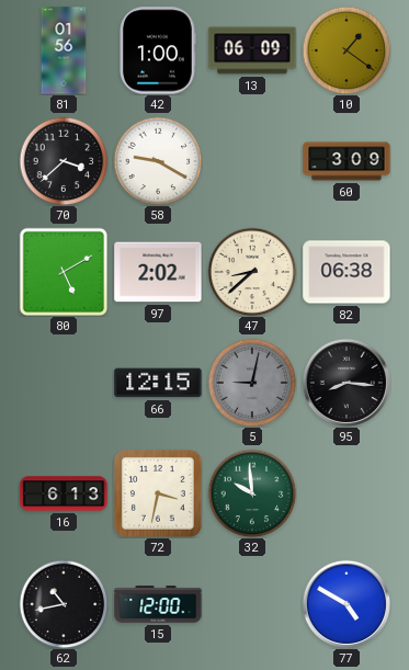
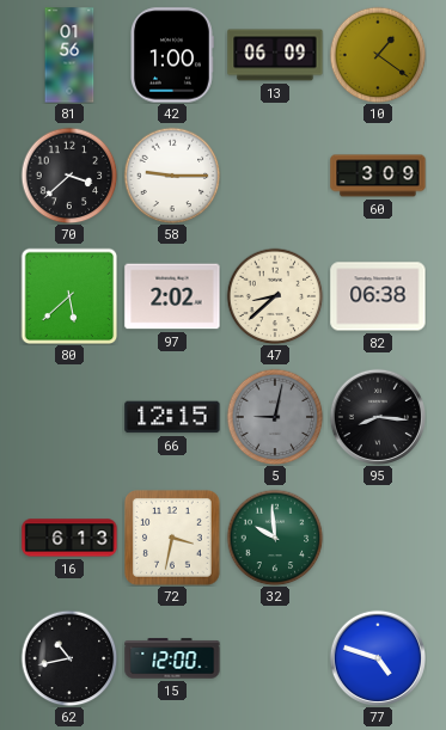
58: 9:20 -> 9:15 (172, 176)
80: 5:10 -> 5:38 (69, 296)
77: 4:50 -> 4:48 (377, 657)
